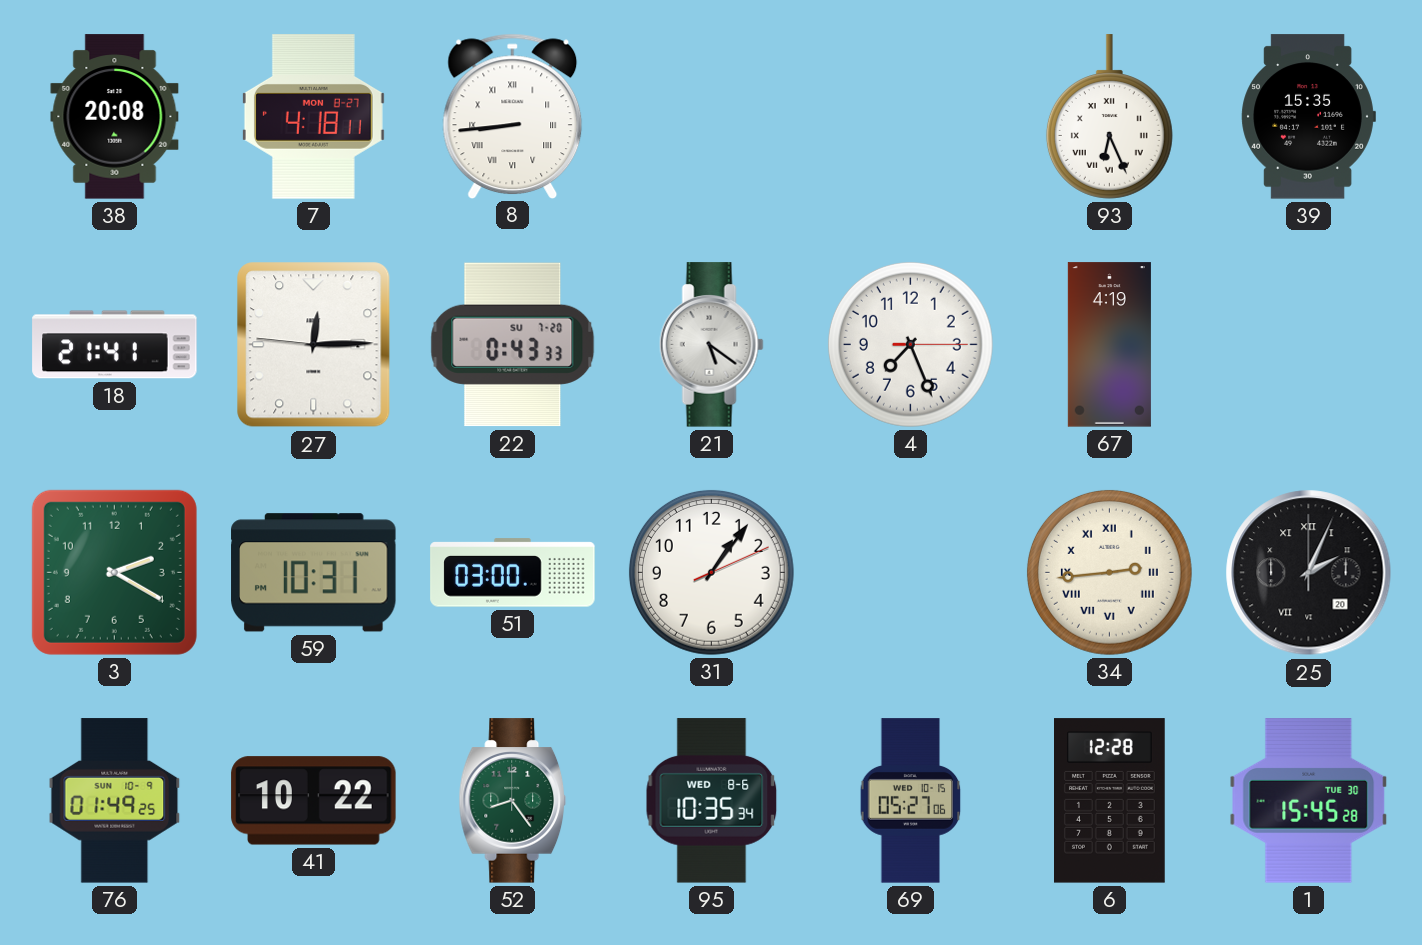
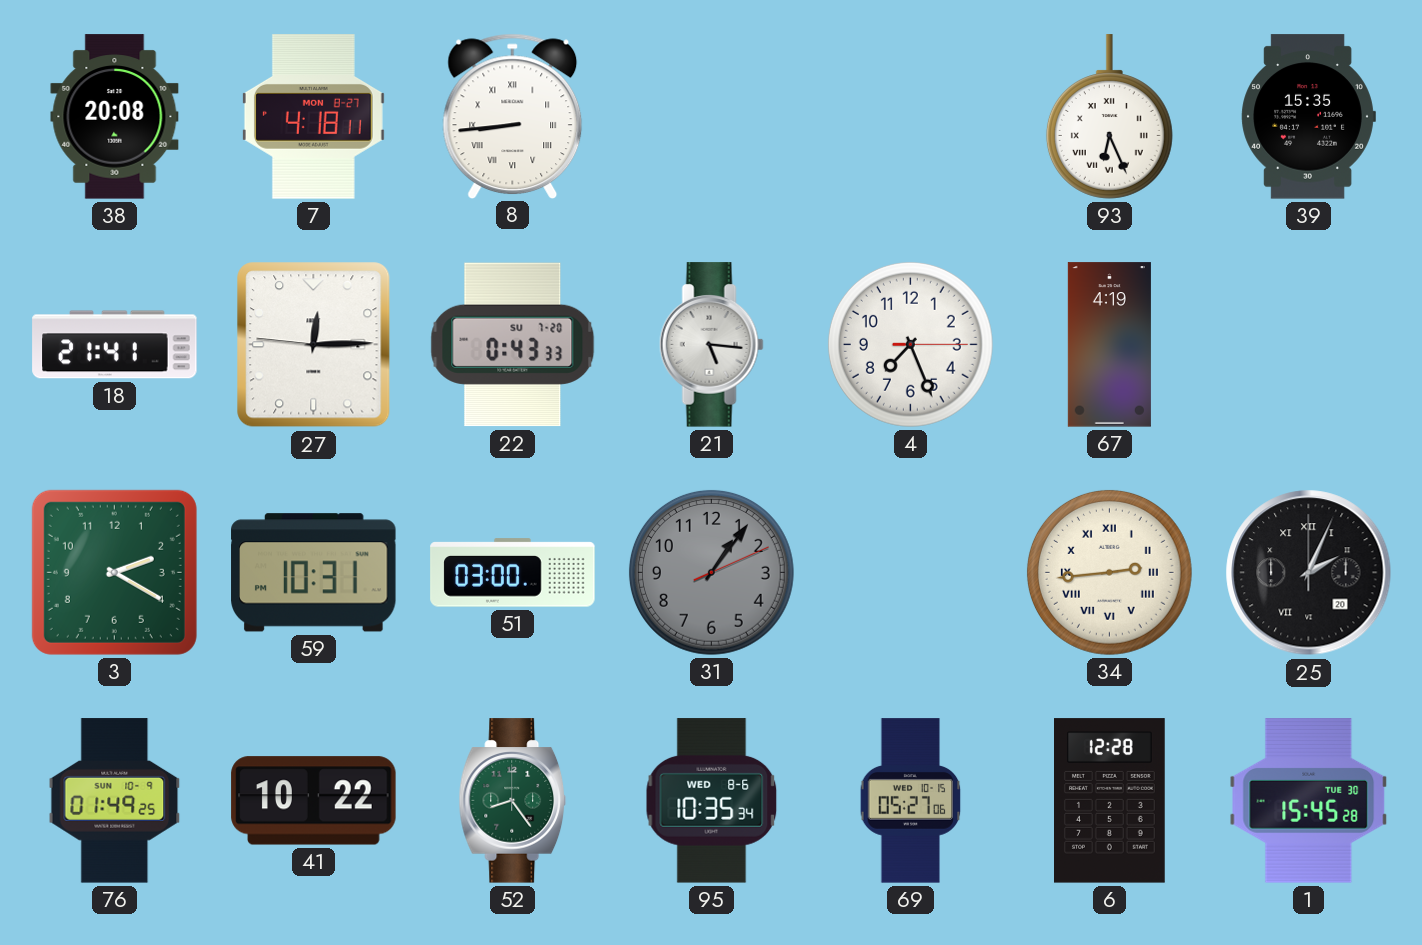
21: 5:21 -> 5:16 (711, 345)
31 dial: white -> grey (711, 572)
